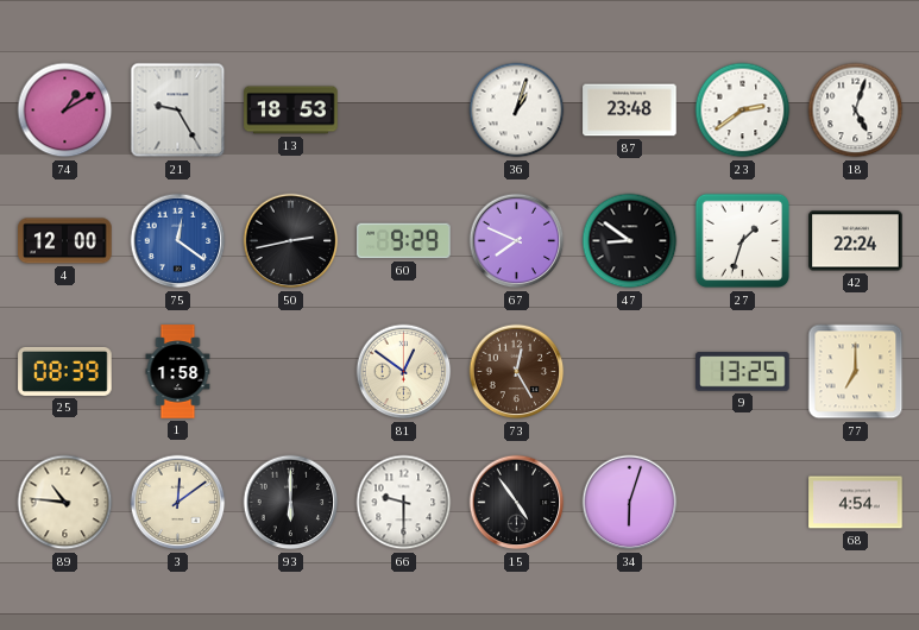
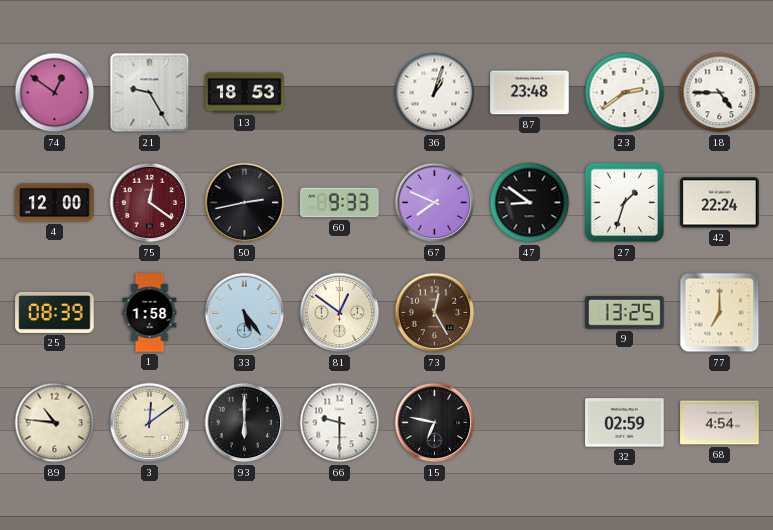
74: 1:10 -> 12:51 (55, 93)
18: 5:03 -> 4:45 (720, 93)
75 dial: blue -> burgundy (150, 203)
60: 9:29 -> 9:33 (340, 203)
33: none -> 5:24 (245, 313)
15: 4:54 -> 6:47 (435, 423)
34: 6:03 -> none (630, 503)
32: none -> 02:59 (625, 423)
